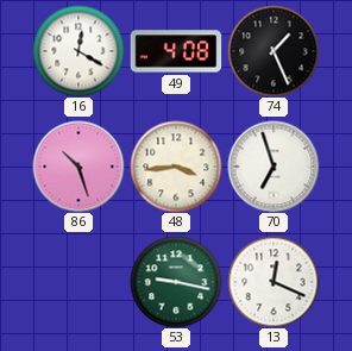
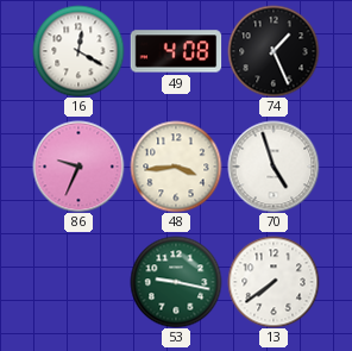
86: 10:27 -> 9:34 (78, 167)
70: 6:57 -> 4:57 (274, 167)
13: 12:19 -> 7:39 (274, 282)
